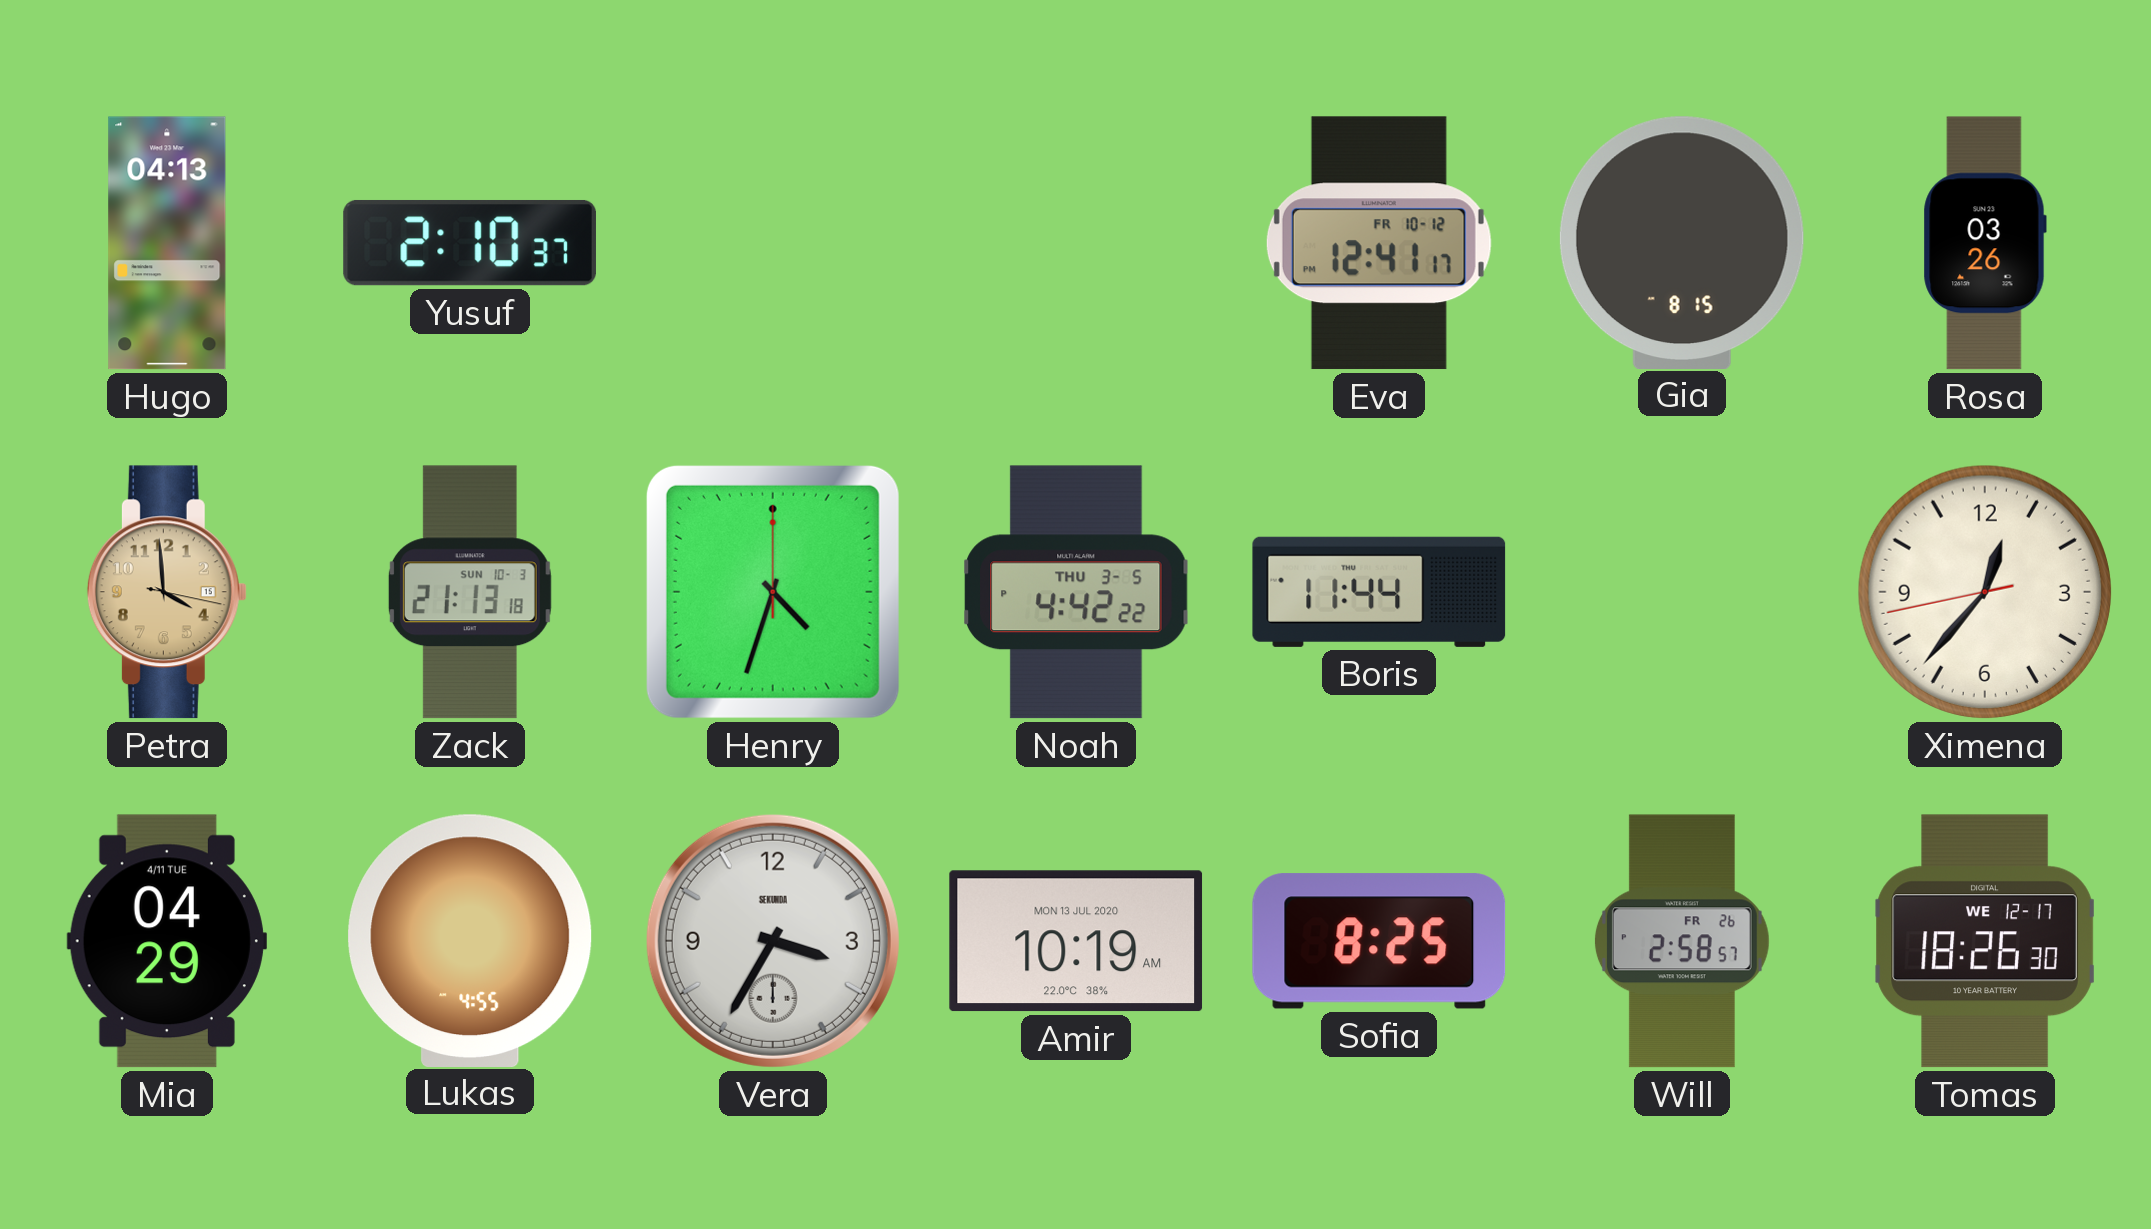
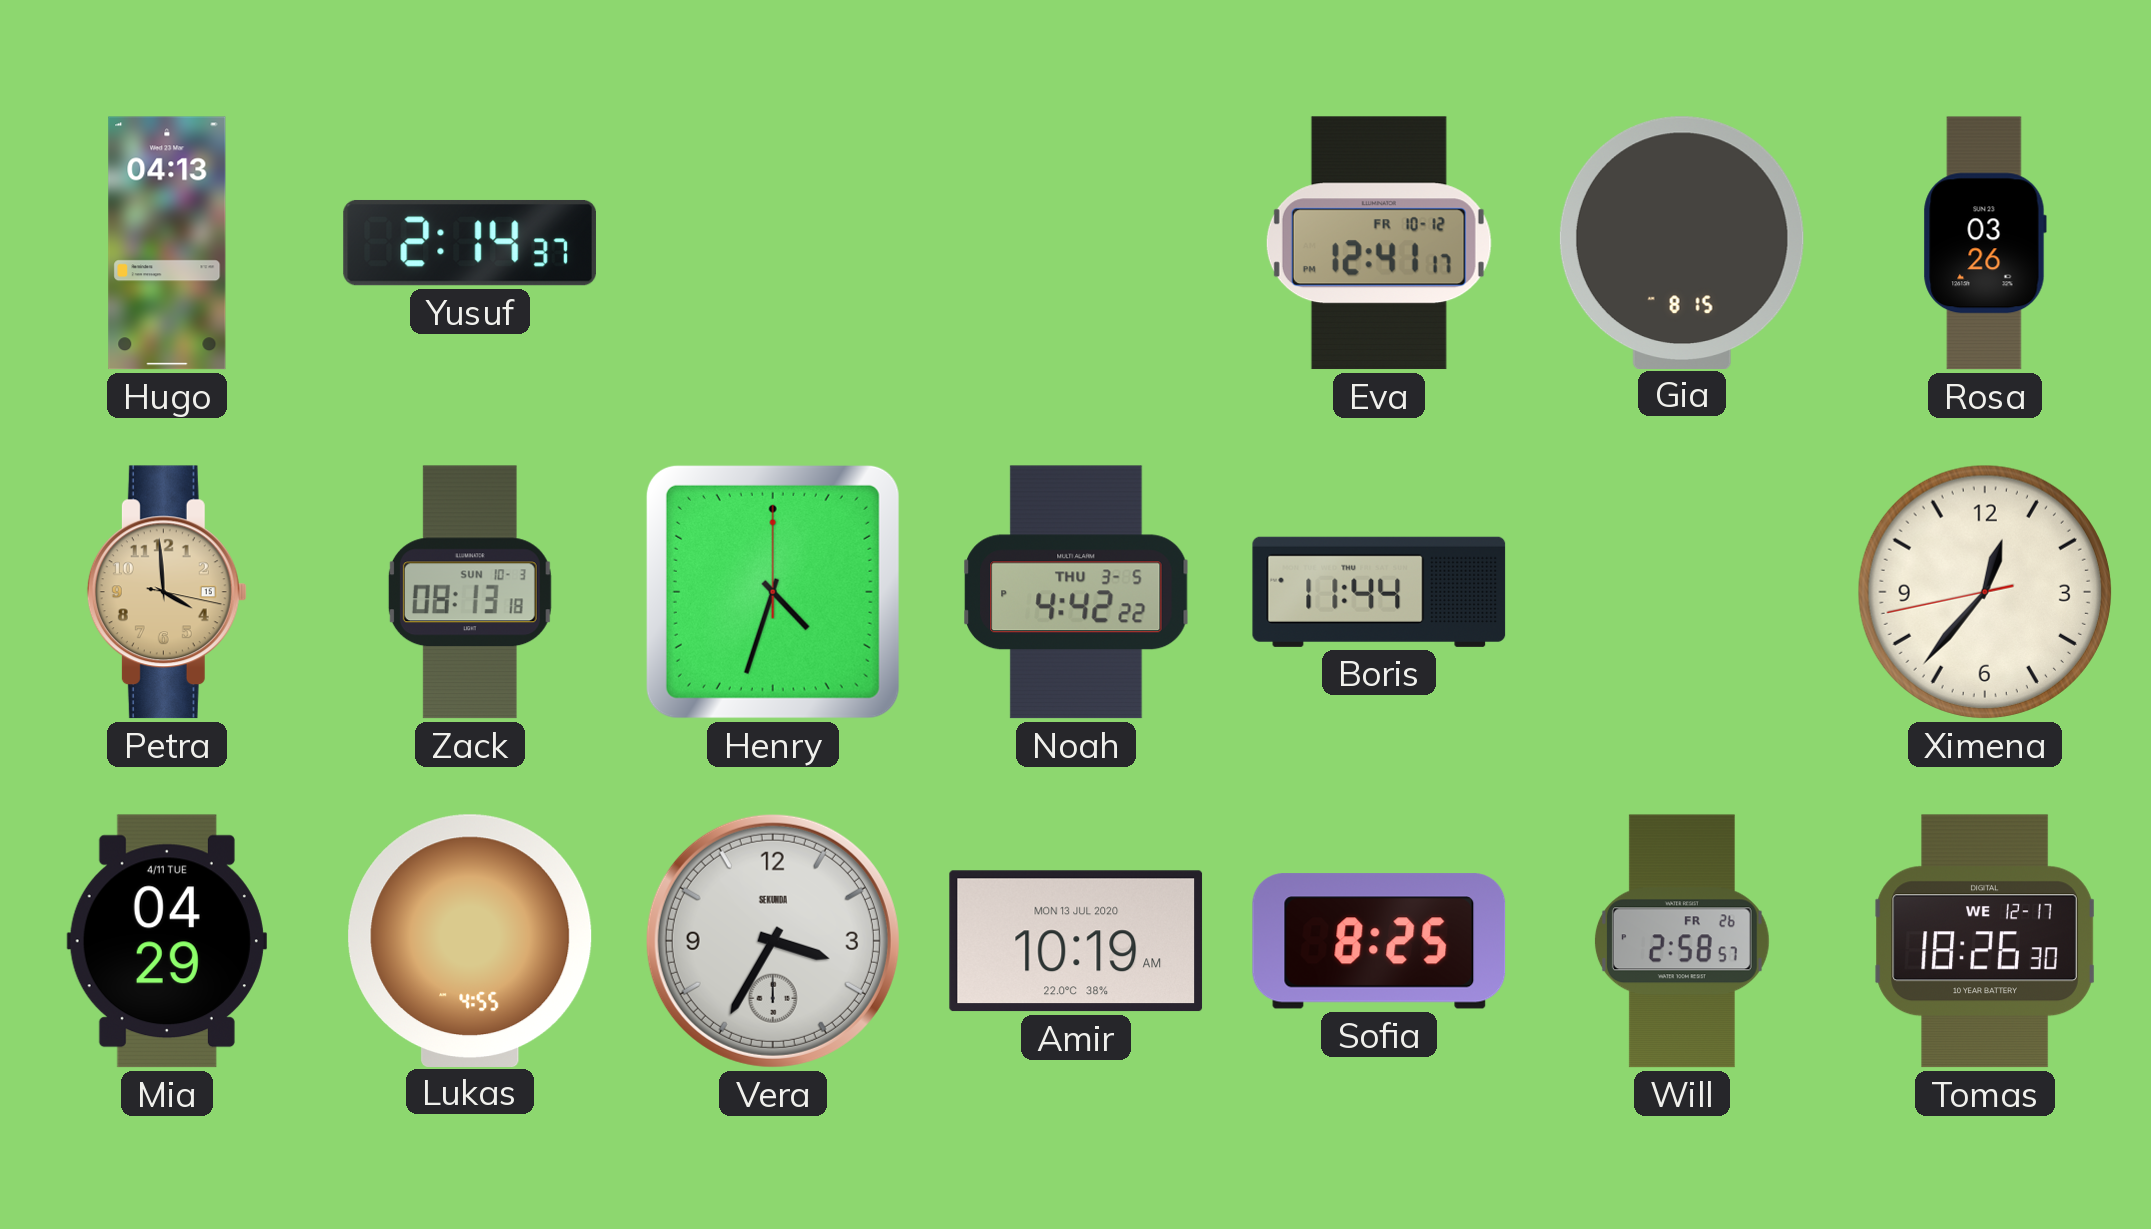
Yusuf: 2:10 -> 2:14 (470, 243)
Zack: 21:13 -> 08:13 (470, 592)
